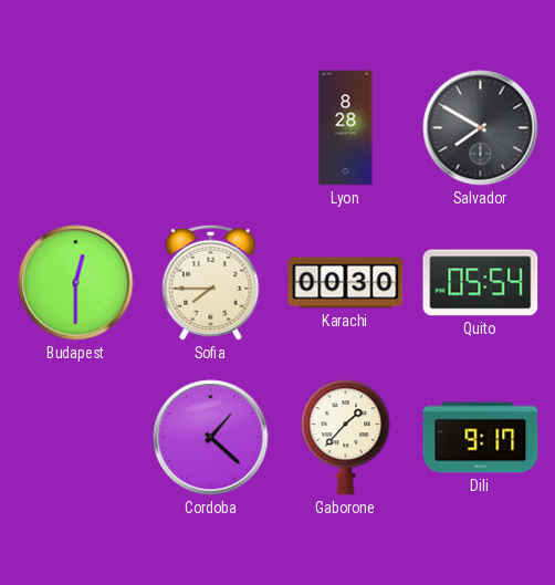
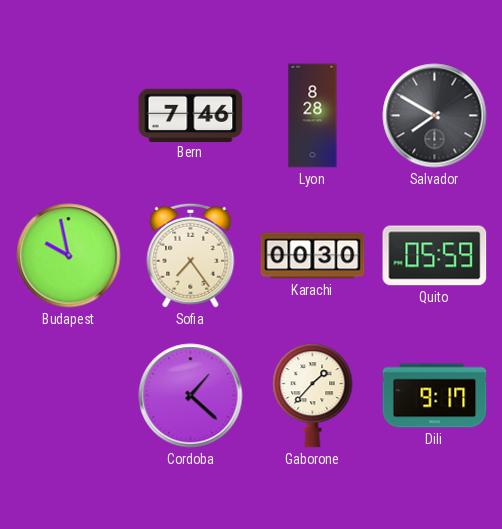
Bern: none -> 7:46 (191, 115)
Budapest: 12:30 -> 9:58 (69, 256)
Sofia: 7:45 -> 7:24 (191, 255)
Quito: 05:54 -> 05:59 (435, 256)
